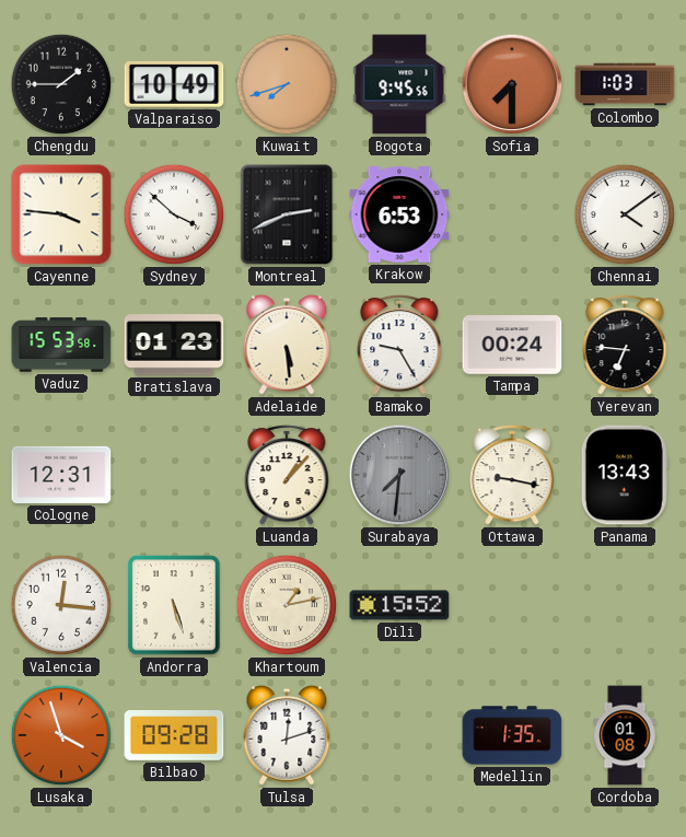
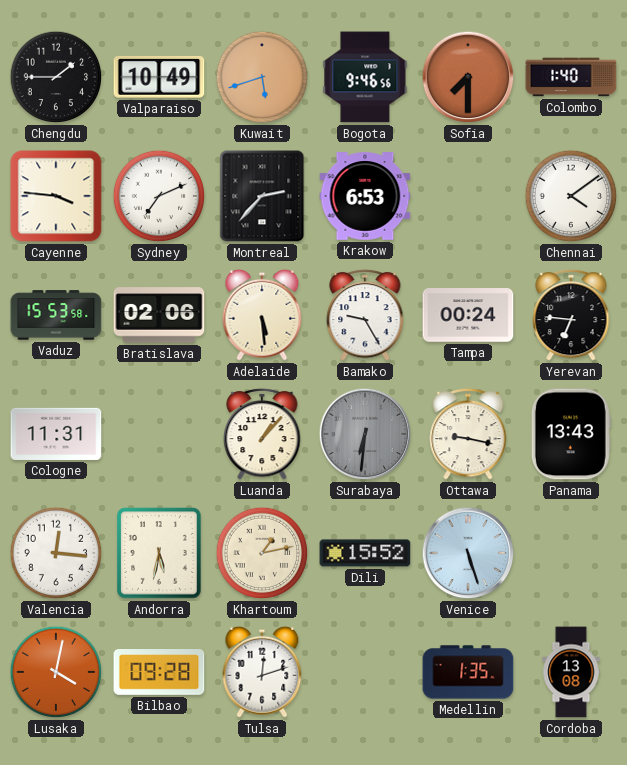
Kuwait: 7:42 -> 5:42 (262, 77)
Bogota: 9:45 -> 9:46 (365, 77)
Colombo: 1:03 -> 1:40 (571, 77)
Sydney: 3:52 -> 7:11 (159, 196)
Montreal: 2:41 -> 2:37 (262, 196)
Bratislava: 01:23 -> 02:06 (159, 315)
Cologne: 12:31 -> 11:31 (56, 434)
Surabaya: 7:31 -> 6:31 (365, 434)
Andorra: 5:27 -> 5:32 (159, 553)
Venice: none -> 5:27 (468, 553)
Lusaka: 3:57 -> 4:02 (56, 672)
Cordoba: 01:08 -> 13:08 (571, 672)
